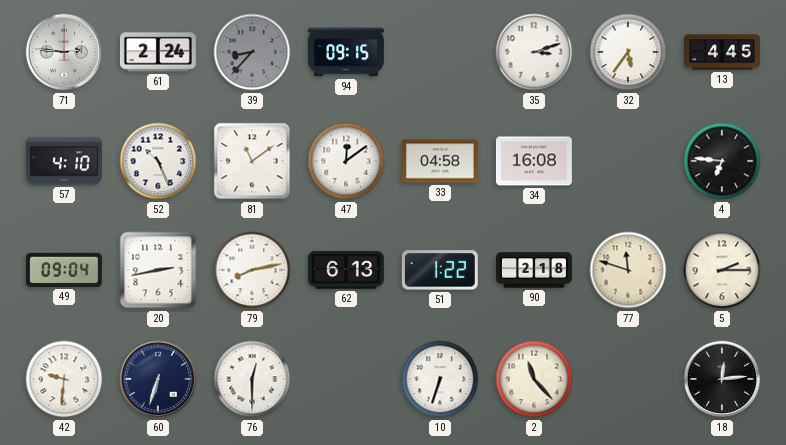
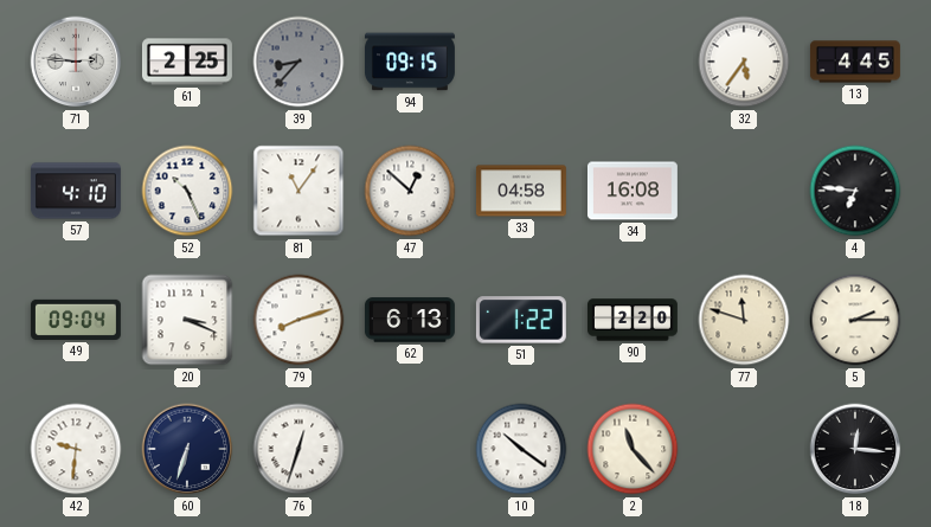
61: 2:24 -> 2:25 (187, 62)
35: 3:12 -> none (534, 52)
81: 11:09 -> 11:06 (298, 191)
47: 12:09 -> 12:52 (410, 191)
20: 2:43 -> 3:19 (187, 320)
79: 8:13 -> 8:12 (298, 320)
90: 2:18 -> 2:20 (634, 320)
76: 12:30 -> 12:33 (298, 449)
10: 6:33 -> 10:21 (521, 449)
18: 12:14 -> 12:16 (855, 449)
